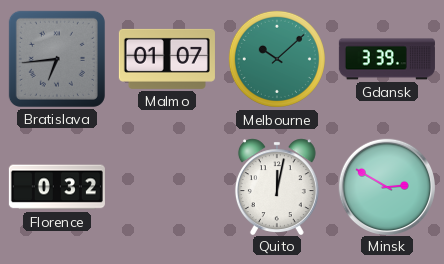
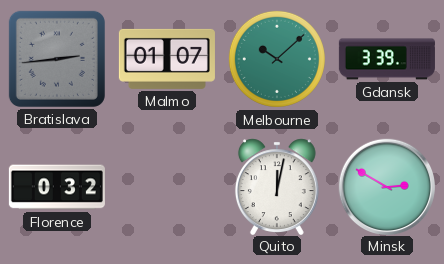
Bratislava: 6:44 -> 2:44 (57, 59)
